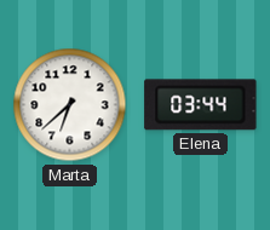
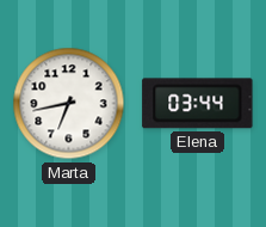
Marta: 6:38 -> 6:43 (69, 104)
